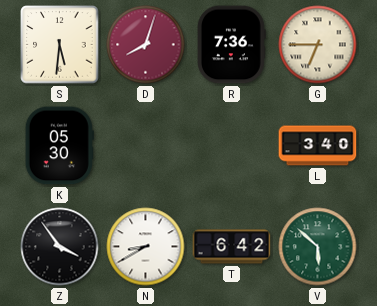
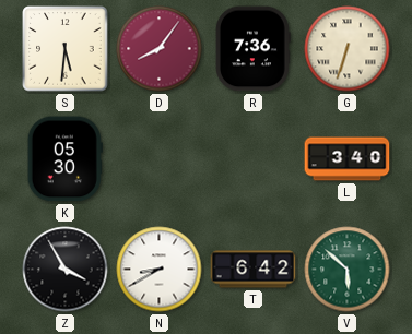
D: 8:03 -> 8:06 (160, 49)
G: 6:45 -> 6:33 (348, 49)
Z: 3:54 -> 3:55 (66, 270)
